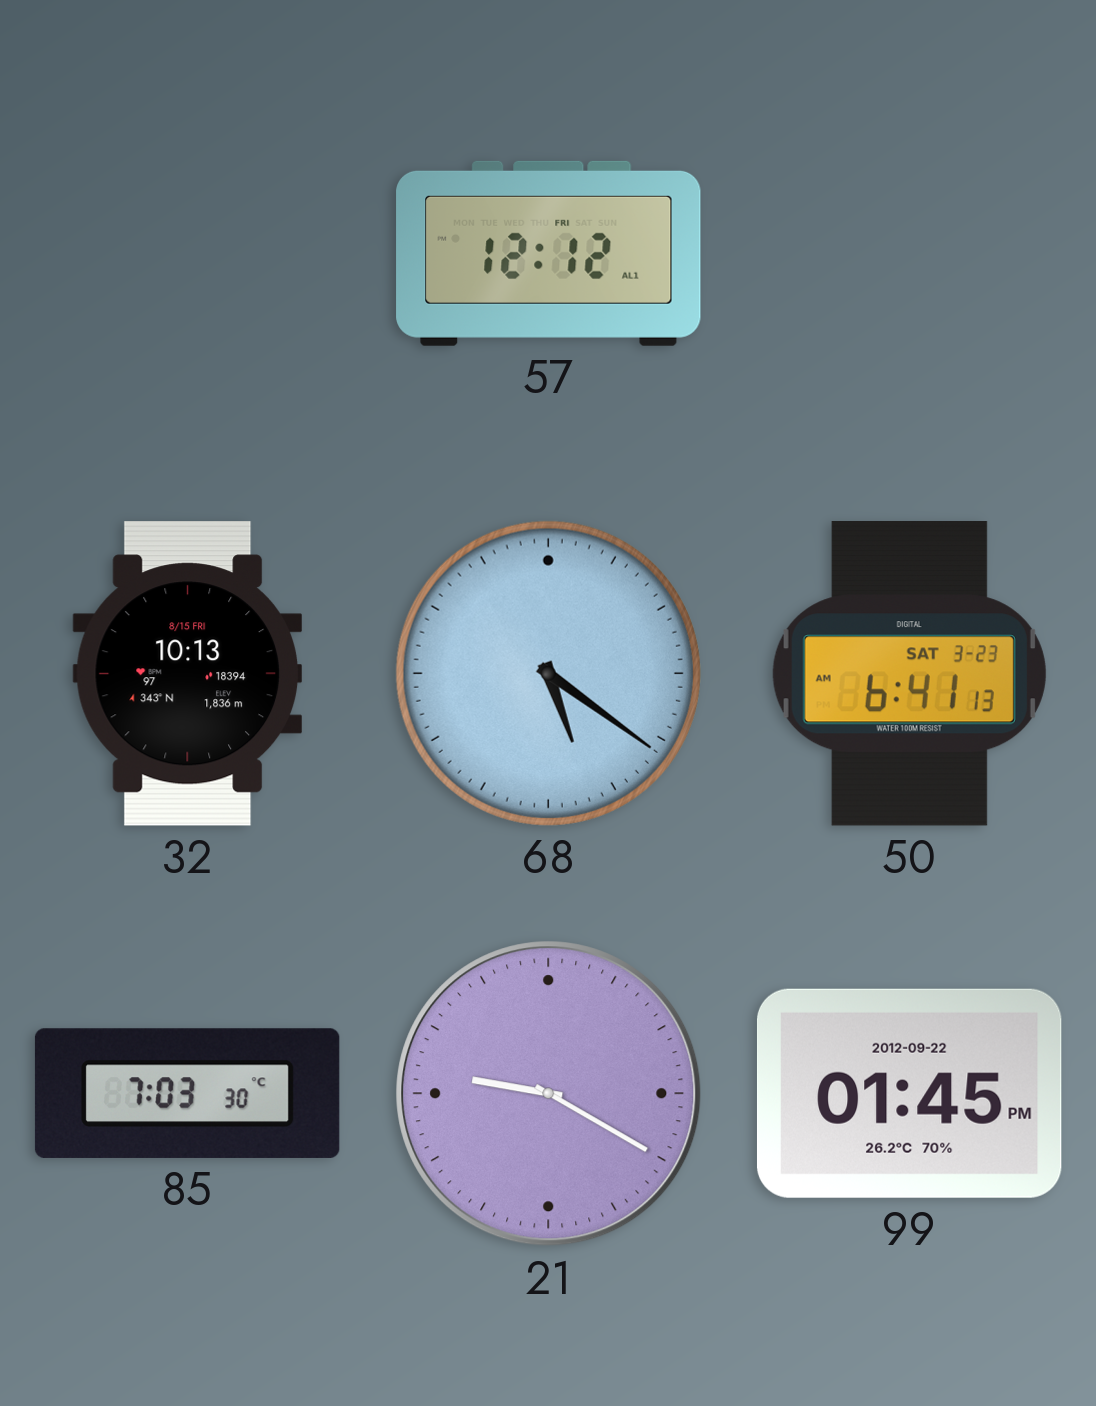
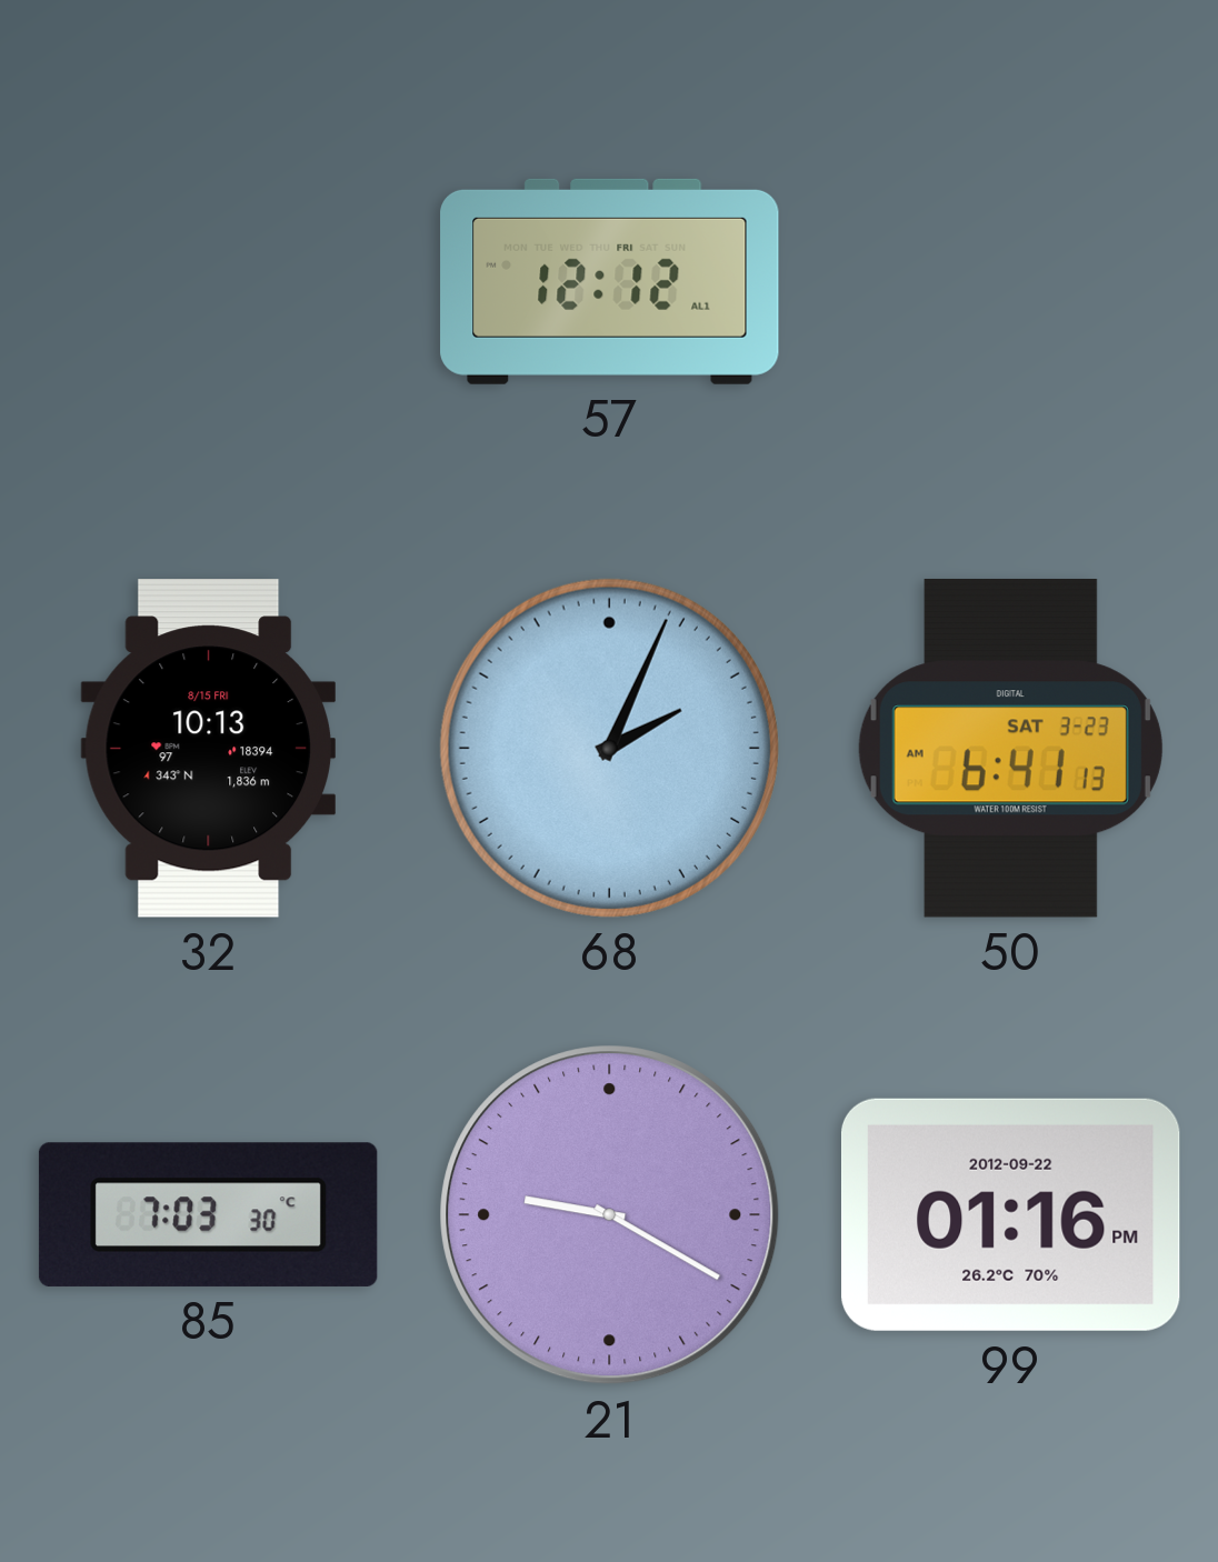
68: 5:21 -> 2:04 (609, 748)
99: 01:45 -> 01:16 (1010, 1214)
